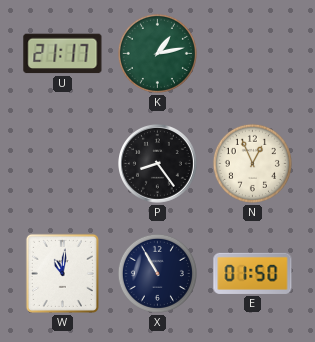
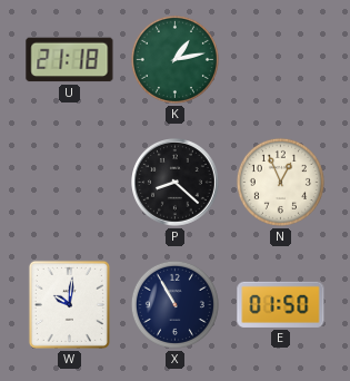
U: 21:17 -> 21:18 (70, 60)
P: 8:24 -> 8:22 (176, 183)
W: 11:01 -> 10:01 (69, 304)
